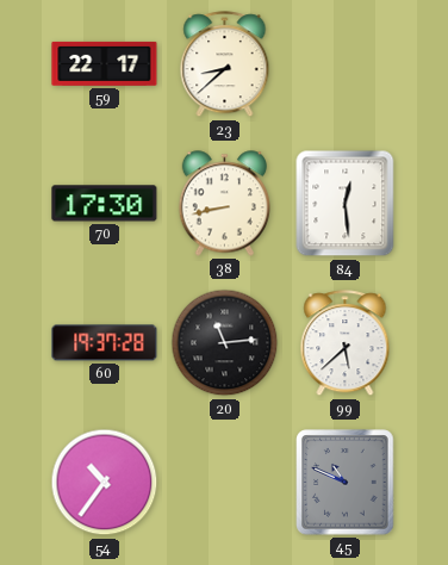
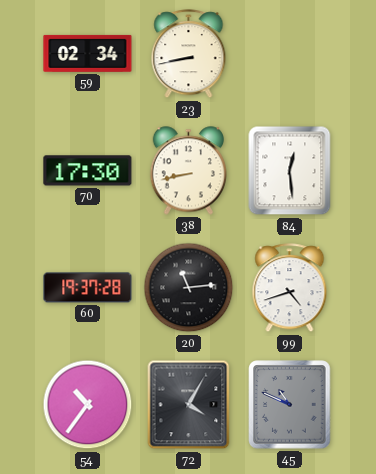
59: 22:17 -> 02:34 (88, 53)
23: 8:38 -> 8:43 (189, 54)
99: 5:38 -> 4:42 (290, 288)
72: none -> 4:05 (189, 405)
